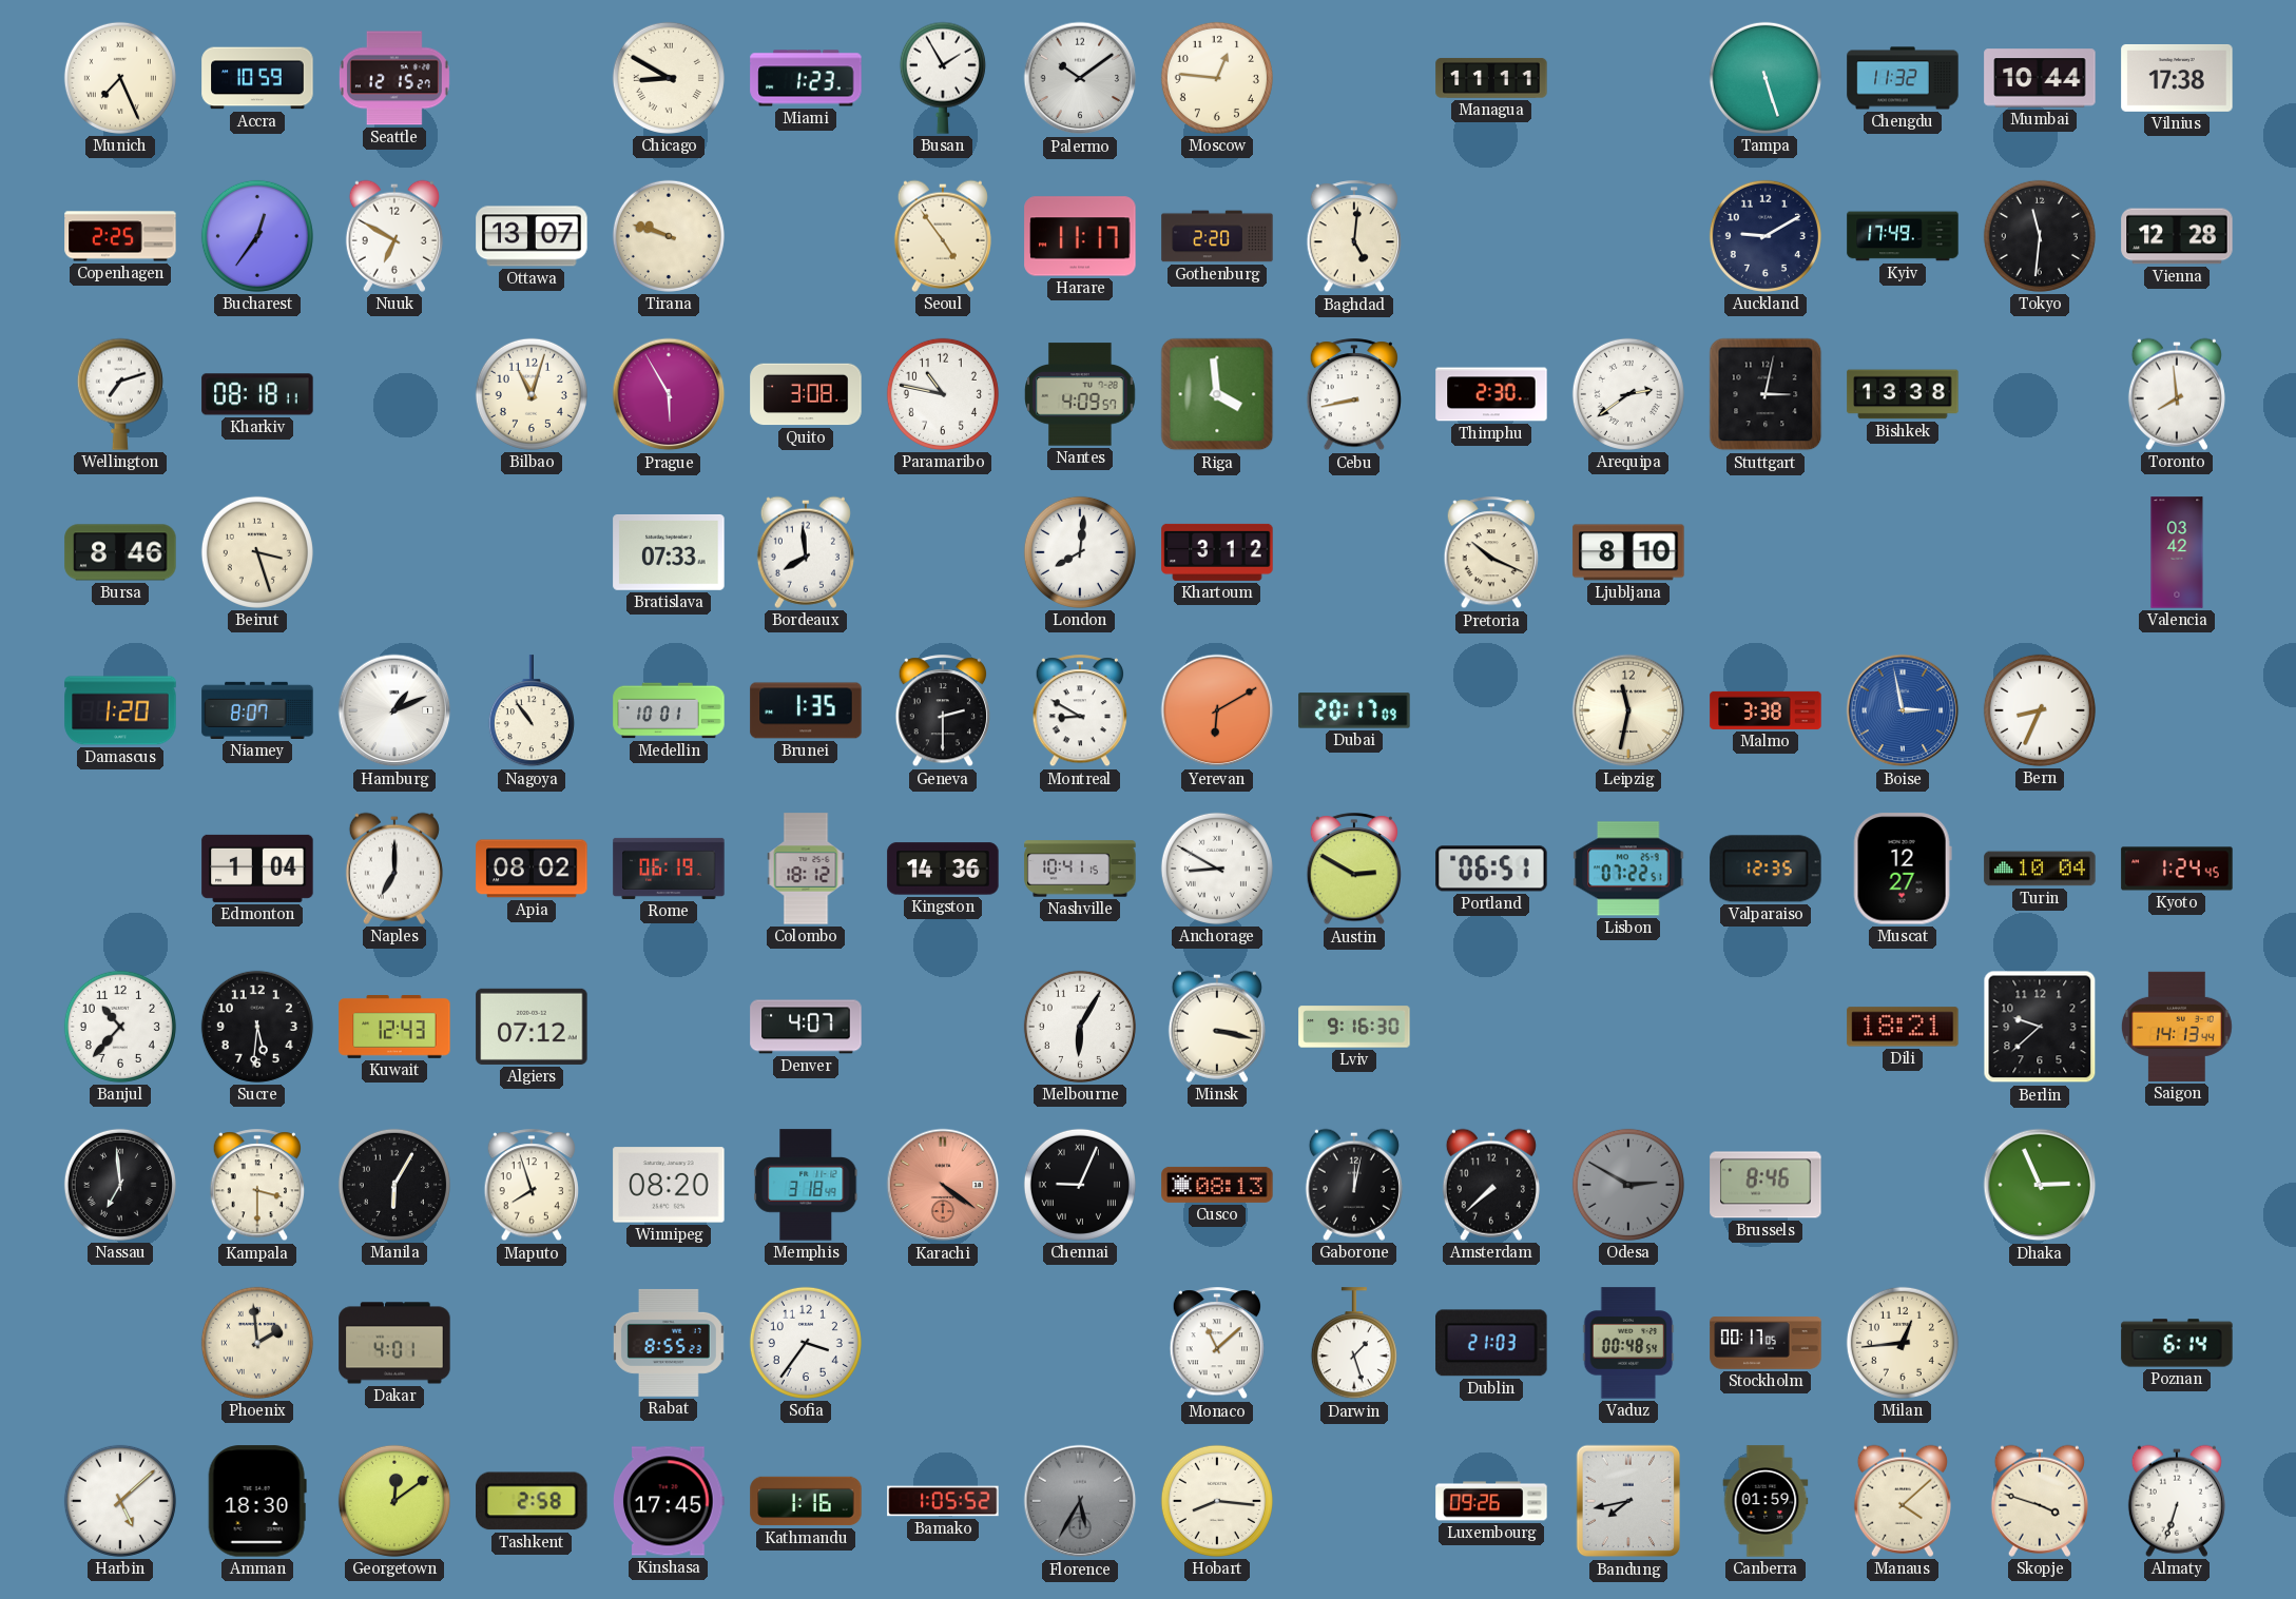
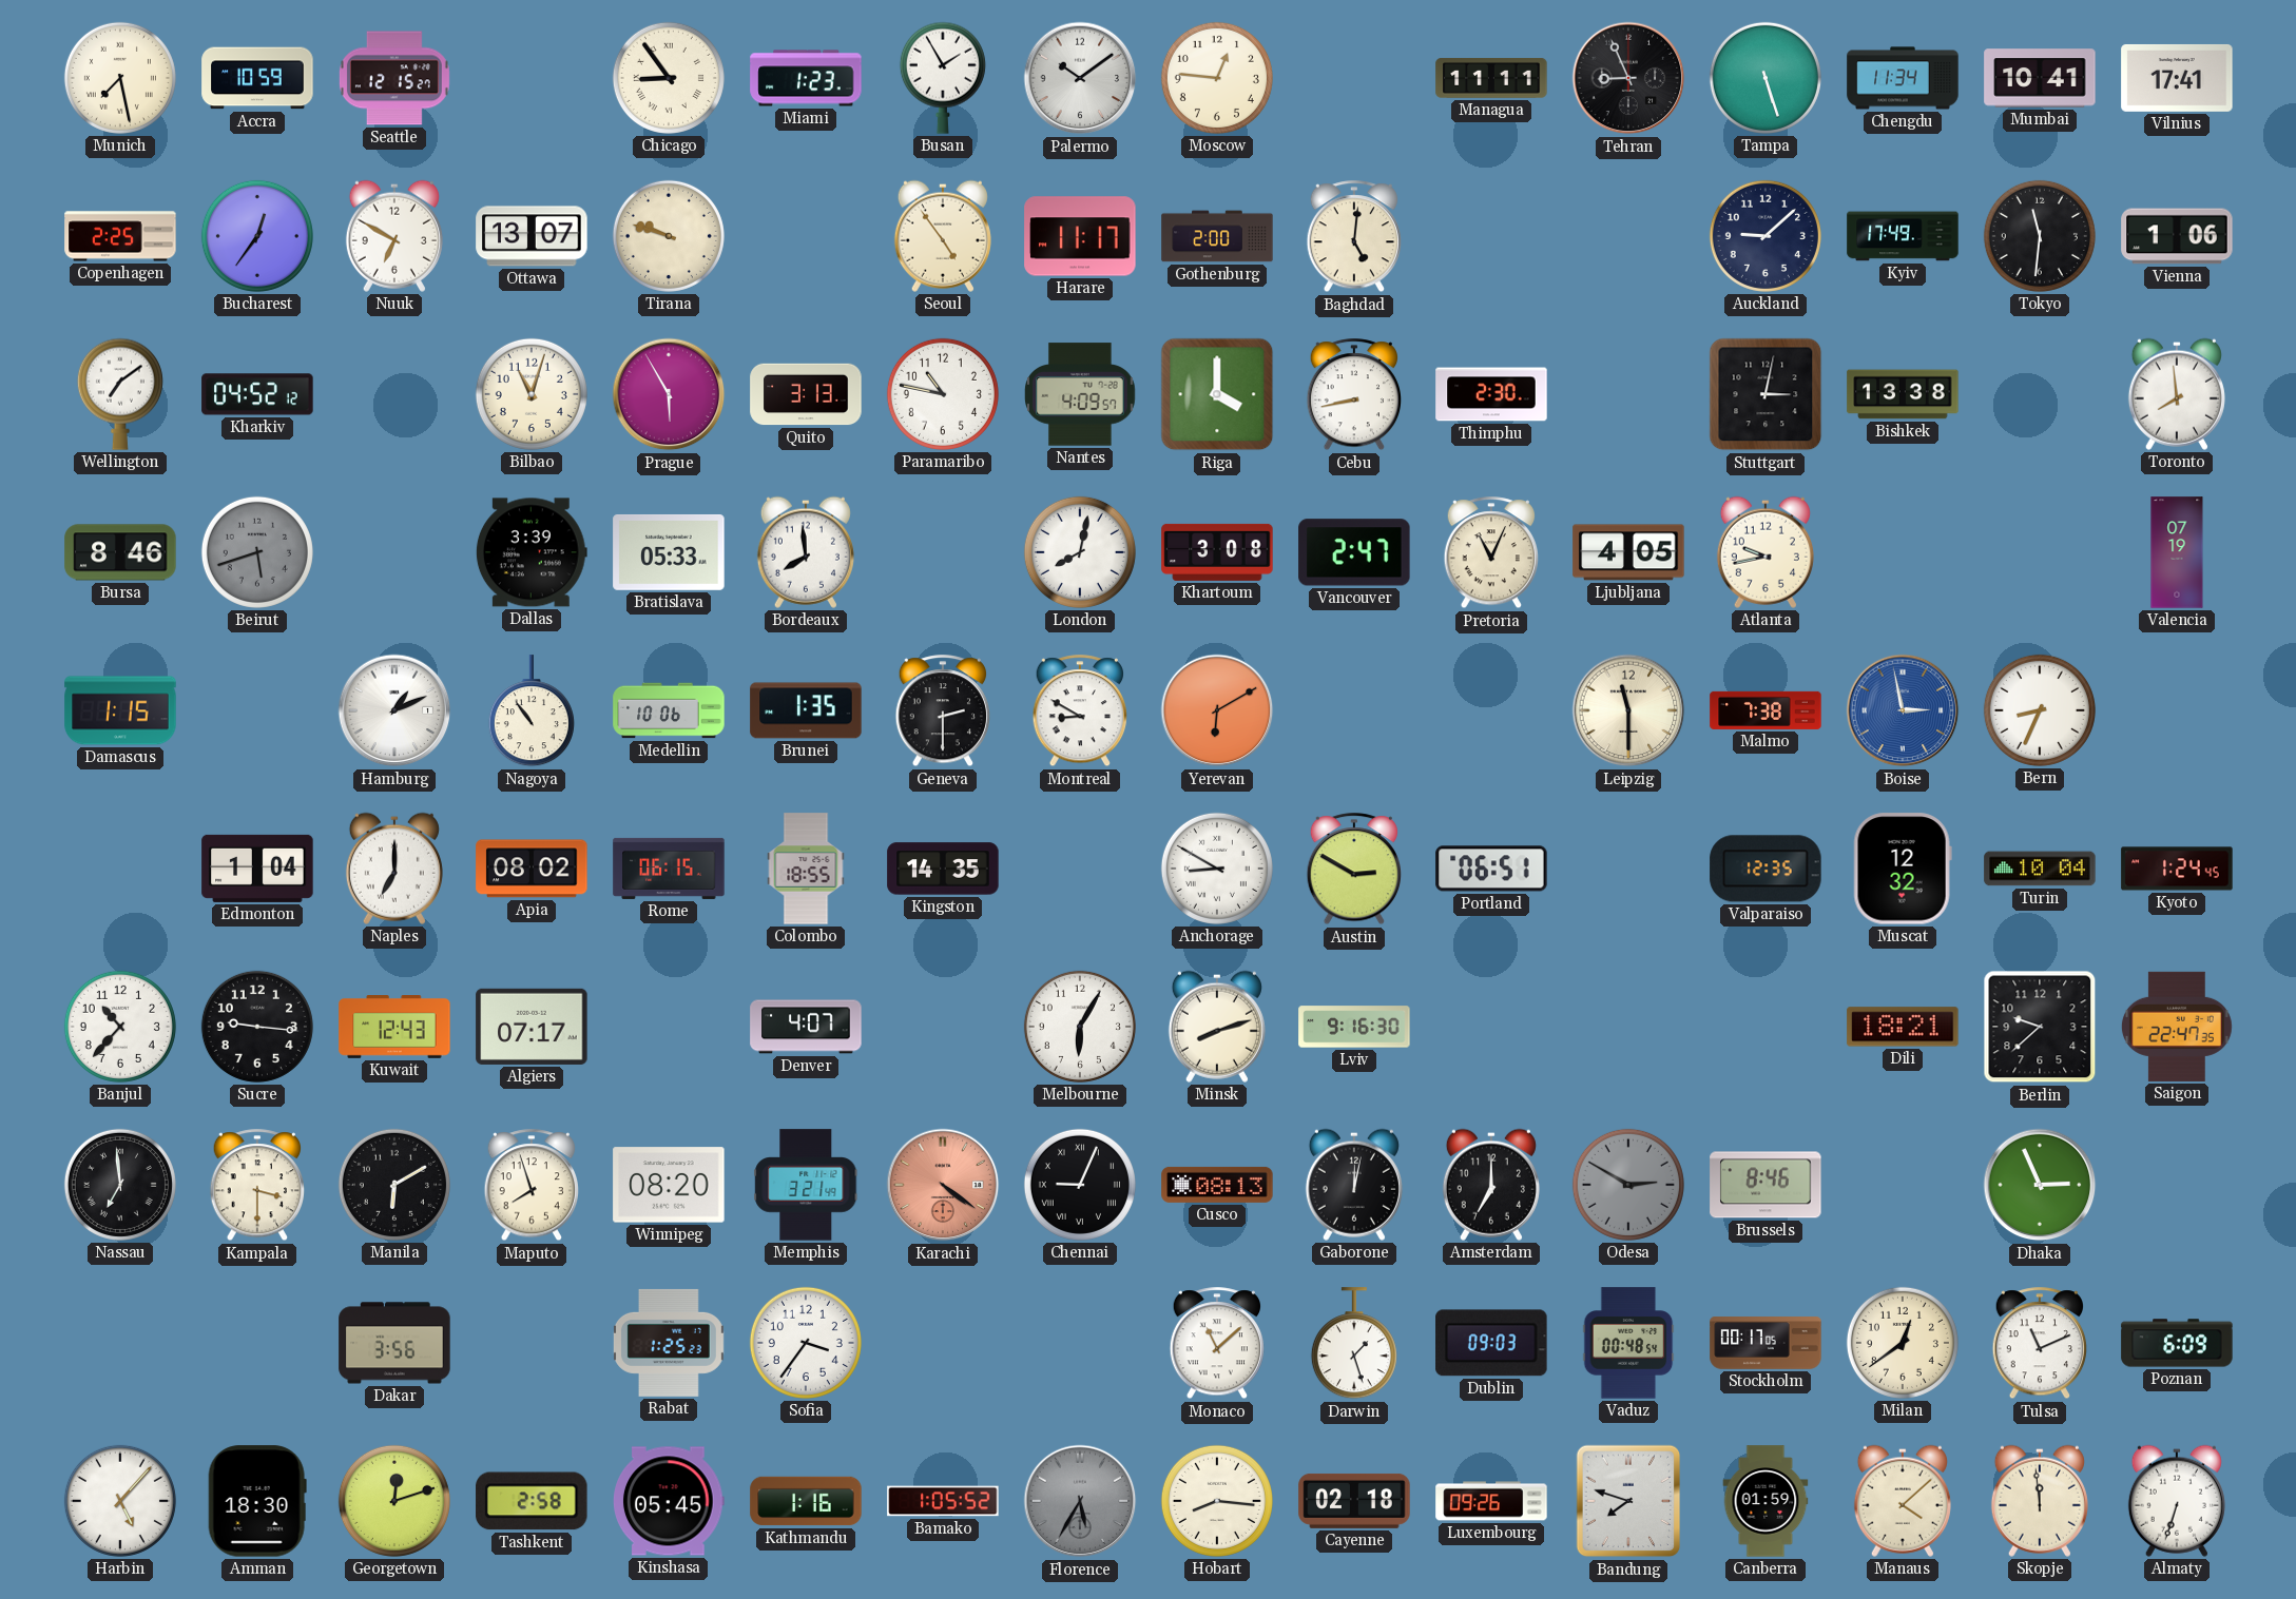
Munich: 7:26 -> 7:28 (120, 78)
Chicago: 8:50 -> 8:54 (669, 78)
Tehran: none -> 8:56 (1628, 78)
Chengdu: 11:32 -> 11:34 (1903, 78)
Mumbai: 10:44 -> 10:41 (2040, 78)
Vilnius: 17:38 -> 17:41 (2177, 78)
Gothenburg: 2:20 -> 2:00 (1217, 236)
Auckland: 9:10 -> 9:08 (1766, 236)
Vienna: 12:28 -> 1:06 (2177, 236)
Wellington: 7:12 -> 7:09 (120, 394)
Kharkiv: 08:18 -> 04:52 (257, 394)
Quito: 3:08 -> 3:13 (806, 394)
Riga: 3:59 -> 4:00 (1217, 394)
Arequipa: 2:39 -> none (1628, 394)
Beirut: 3:27 -> 5:42 (257, 552)
Beirut dial: cream -> grey (257, 552)
Dallas: none -> 3:39 (532, 552)
Bratislava: 07:33 -> 05:33 (669, 552)
London: 8:01 -> 8:02 (1080, 552)
Khartoum: 3:12 -> 3:08 (1217, 552)
Vancouver: none -> 2:47 (1354, 552)
Pretoria: 10:19 -> 11:04 (1490, 553)
Ljubljana: 8:10 -> 4:05 (1628, 552)
Atlanta: none -> 9:43 (1766, 552)
Valencia: 03:42 -> 07:19 (2177, 552)
Damascus: 1:20 -> 1:15 (120, 710)
Niamey: 8:07 -> none (257, 710)
Medellin: 10:01 -> 10:06 (669, 710)
Dubai: 20:17 -> none (1354, 710)
Leipzig: 11:32 -> 11:30 (1628, 710)
Malmo: 3:38 -> 7:38 (1766, 710)
Rome: 06:19 -> 06:15 (669, 869)
Colombo: 18:12 -> 18:55 (806, 869)
Kingston: 14:36 -> 14:35 (943, 869)
Nashville: 10:41 -> none (1080, 869)
Lisbon: 07:22 -> none (1628, 869)
Muscat: 12:27 -> 12:32 (1903, 869)
Sucre: 5:31 -> 9:16 (257, 1027)
Algiers: 07:12 -> 07:17 (532, 1027)
Minsk: 3:17 -> 8:12 (1217, 1027)
Saigon: 14:13 -> 22:47 (2177, 1027)
Manila: 6:05 -> 6:10 (394, 1185)
Memphis: 3:18 -> 3:21 (806, 1185)
Amsterdam: 7:38 -> 7:00 (1491, 1185)
Phoenix: 1:59 -> none (257, 1343)
Dakar: 4:01 -> 3:56 (394, 1343)
Rabat: 8:55 -> 1:25 (669, 1343)
Dublin: 21:03 -> 09:03 (1491, 1343)
Milan: 12:44 -> 12:39 (1903, 1343)
Tulsa: none -> 11:11 (2039, 1344)
Poznan: 6:14 -> 6:09 (2177, 1343)
Harbin: 5:08 -> 5:07 (120, 1501)
Georgetown: 12:09 -> 12:12 (394, 1501)
Kinshasa: 17:45 -> 05:45 (670, 1501)
Cayenne: none -> 02:18 (1354, 1501)
Bandung: 7:43 -> 7:48 (1628, 1501)
Skopje: 3:48 -> 11:59 (2040, 1501)
